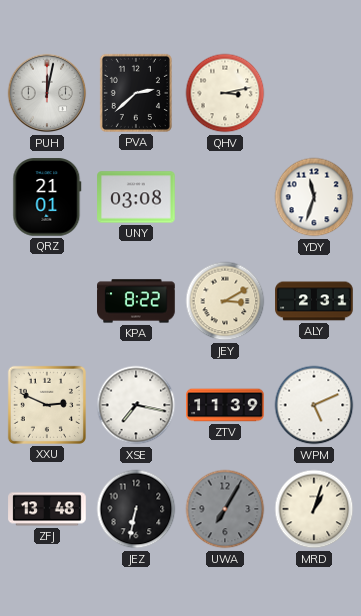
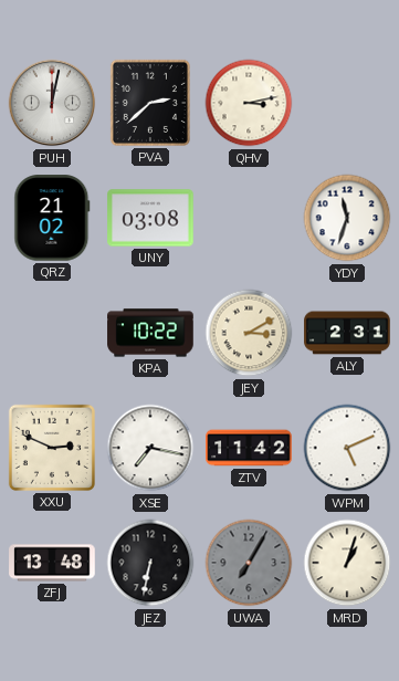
QRZ: 21:01 -> 21:02 (52, 218)
KPA: 8:22 -> 10:22 (150, 333)
ZTV: 11:39 -> 11:42 (249, 448)
